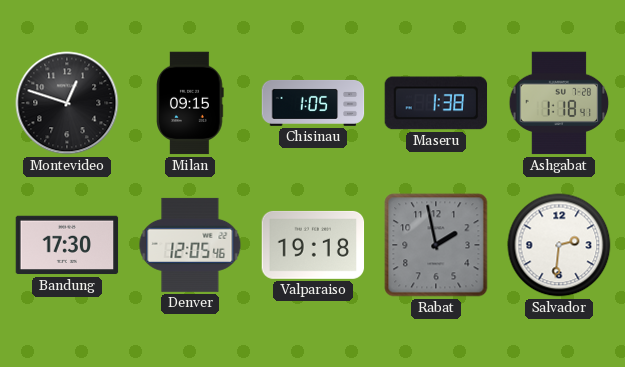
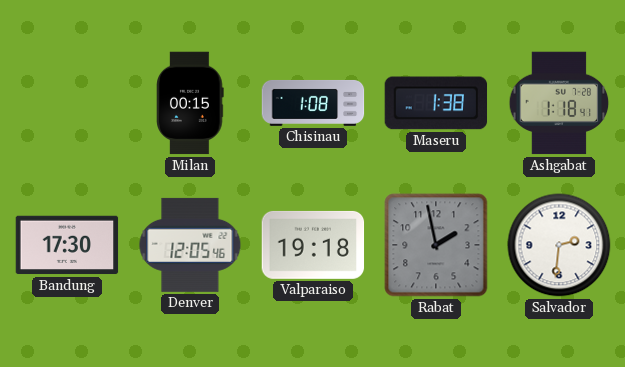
Montevideo: 12:48 -> none (67, 103)
Milan: 09:15 -> 00:15 (190, 103)
Chisinau: 1:05 -> 1:08 (313, 103)
